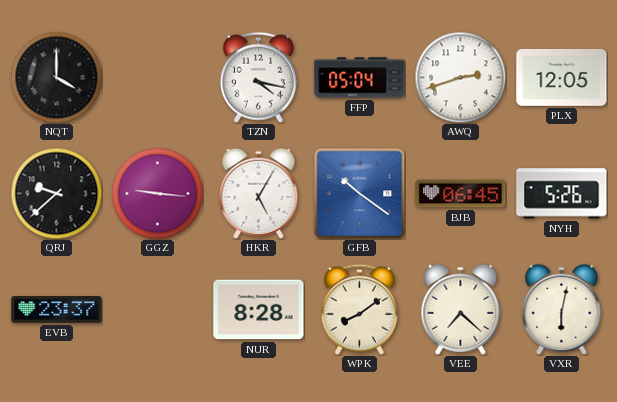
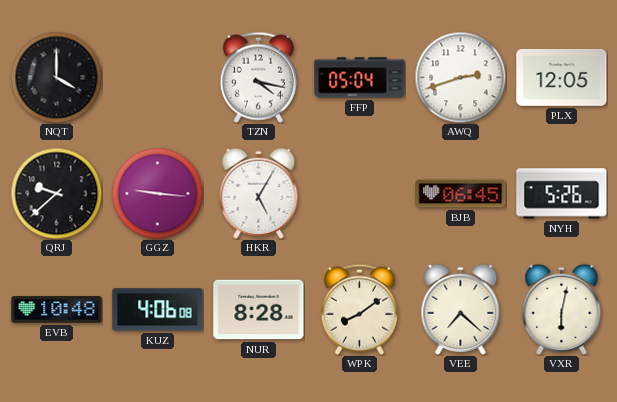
GFB: 10:21 -> none (359, 193)
EVB: 23:37 -> 10:48 (57, 310)
KUZ: none -> 4:06 (158, 310)
